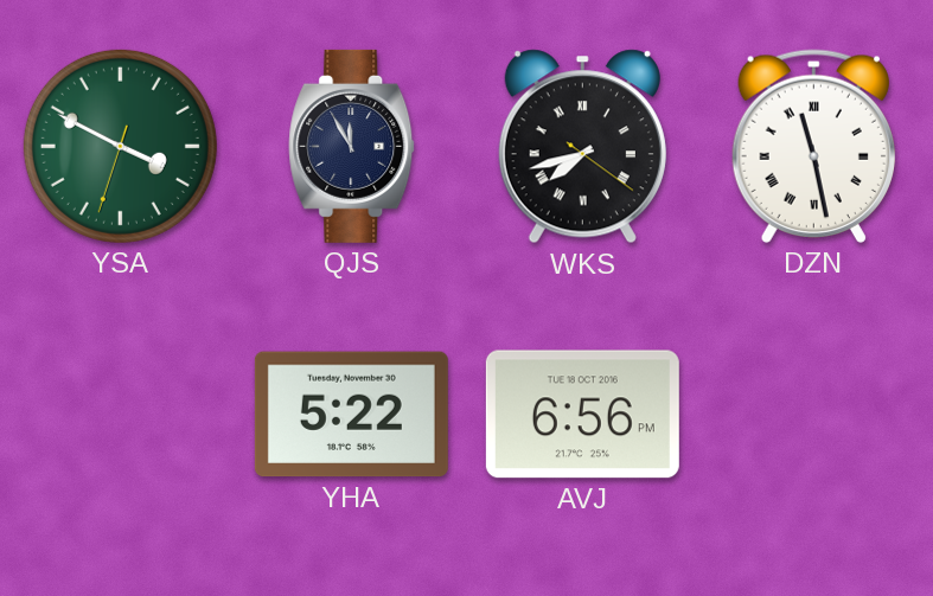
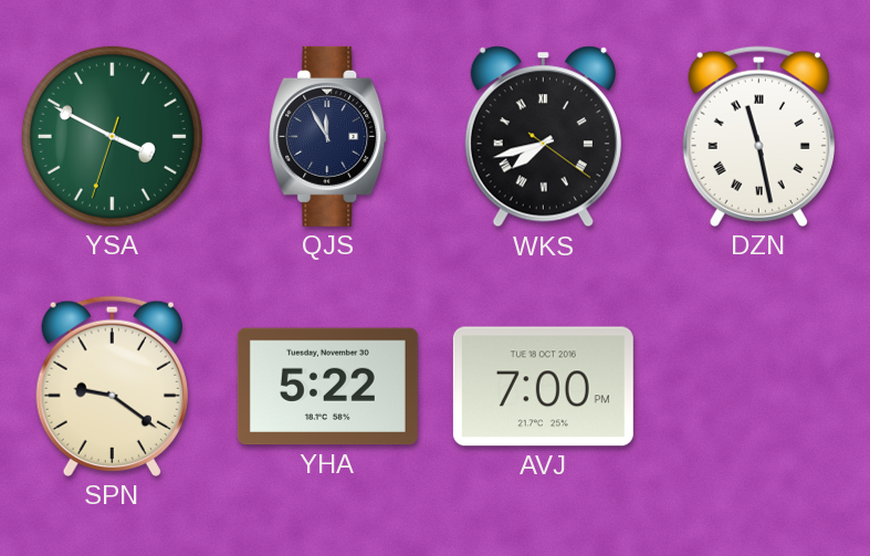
SPN: none -> 9:21 (112, 386)
AVJ: 6:56 -> 7:00 (543, 387)
